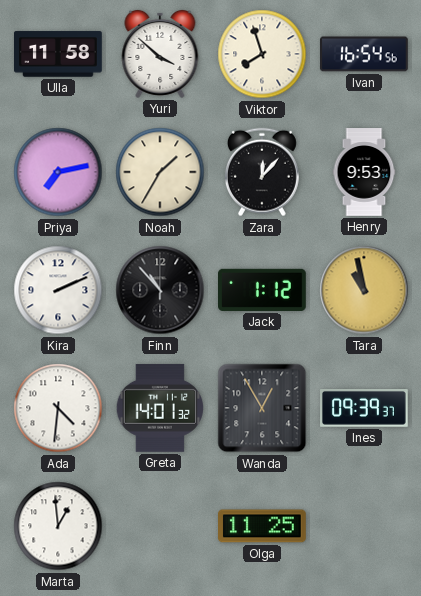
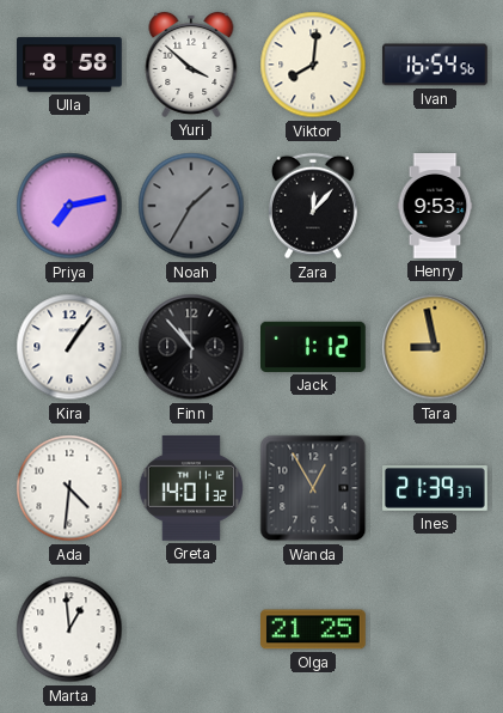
Ulla: 11:58 -> 8:58 (70, 65)
Viktor: 7:57 -> 8:01 (313, 65)
Noah dial: cream -> grey (191, 206)
Kira: 2:11 -> 1:06 (69, 347)
Tara: 10:58 -> 8:58 (435, 347)
Ines: 09:39 -> 21:39 (436, 489)
Olga: 11:25 -> 21:25 (314, 629)
